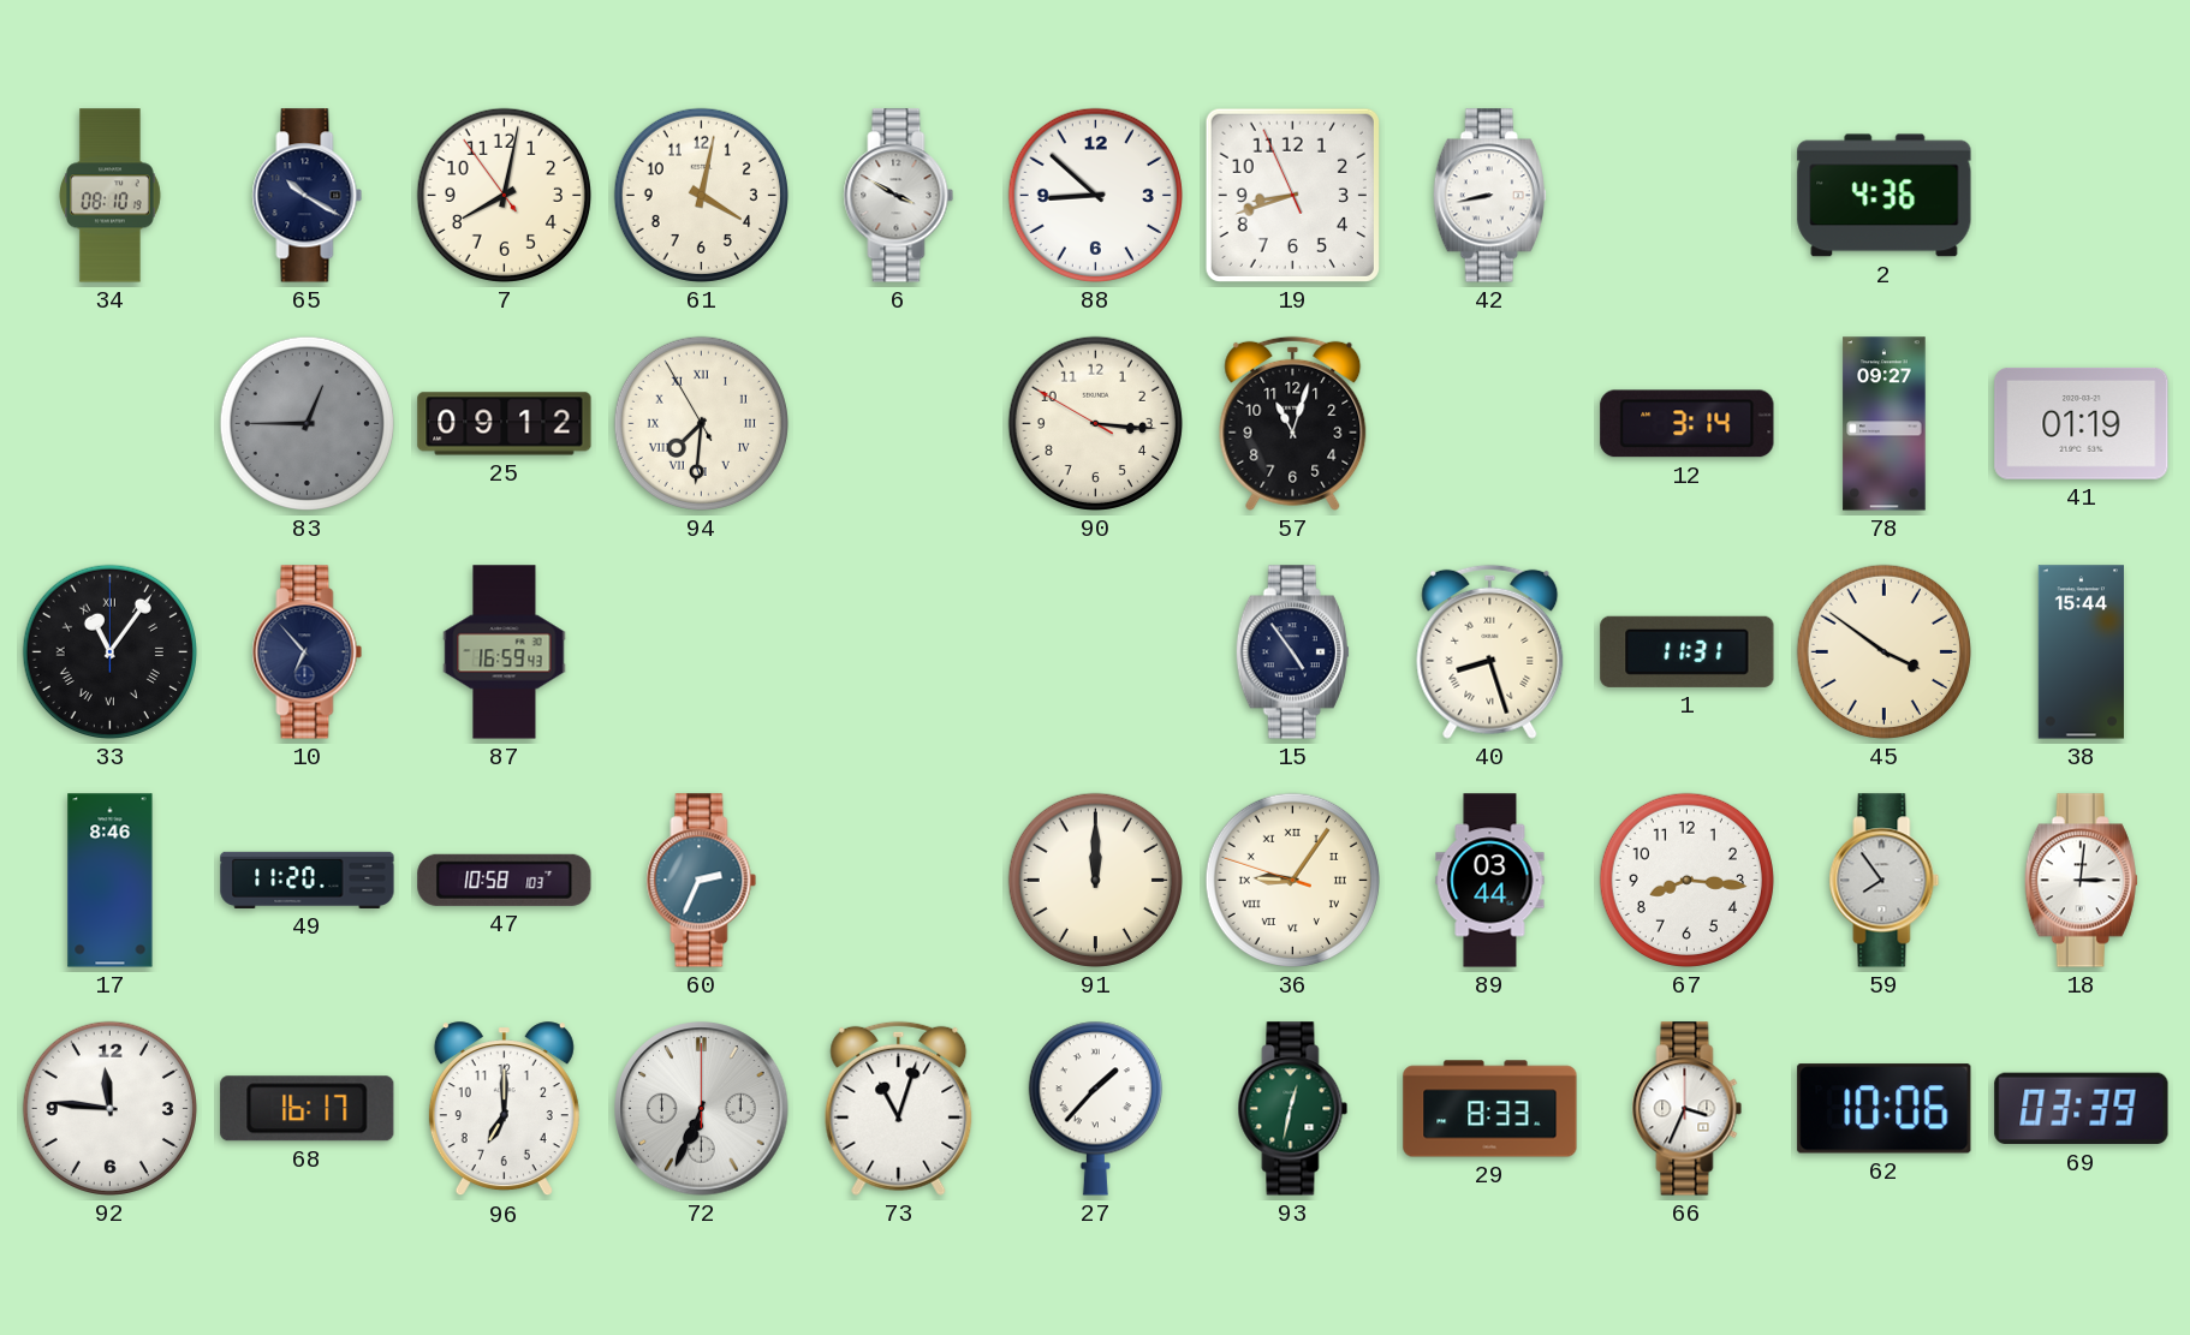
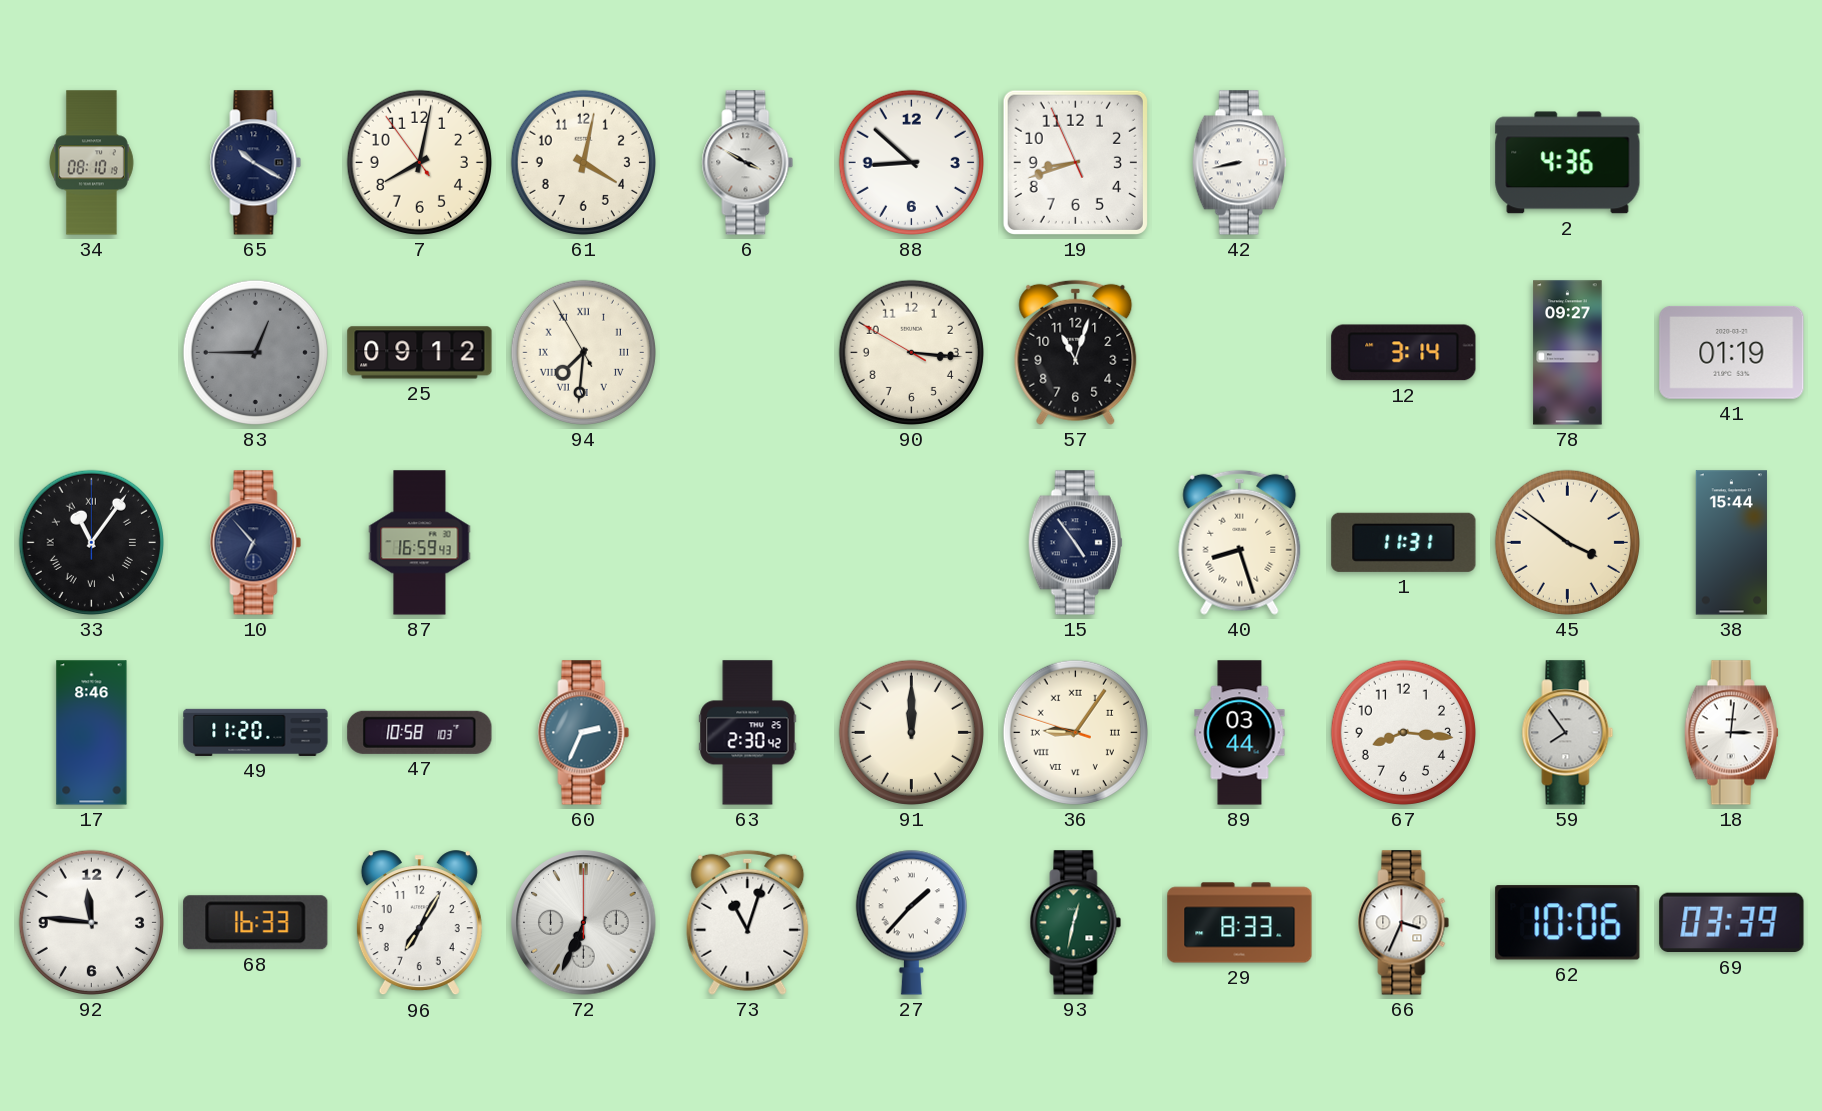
63: none -> 2:30 (748, 733)
68: 16:17 -> 16:33 (256, 923)
96: 7:00 -> 7:05 (419, 923)
